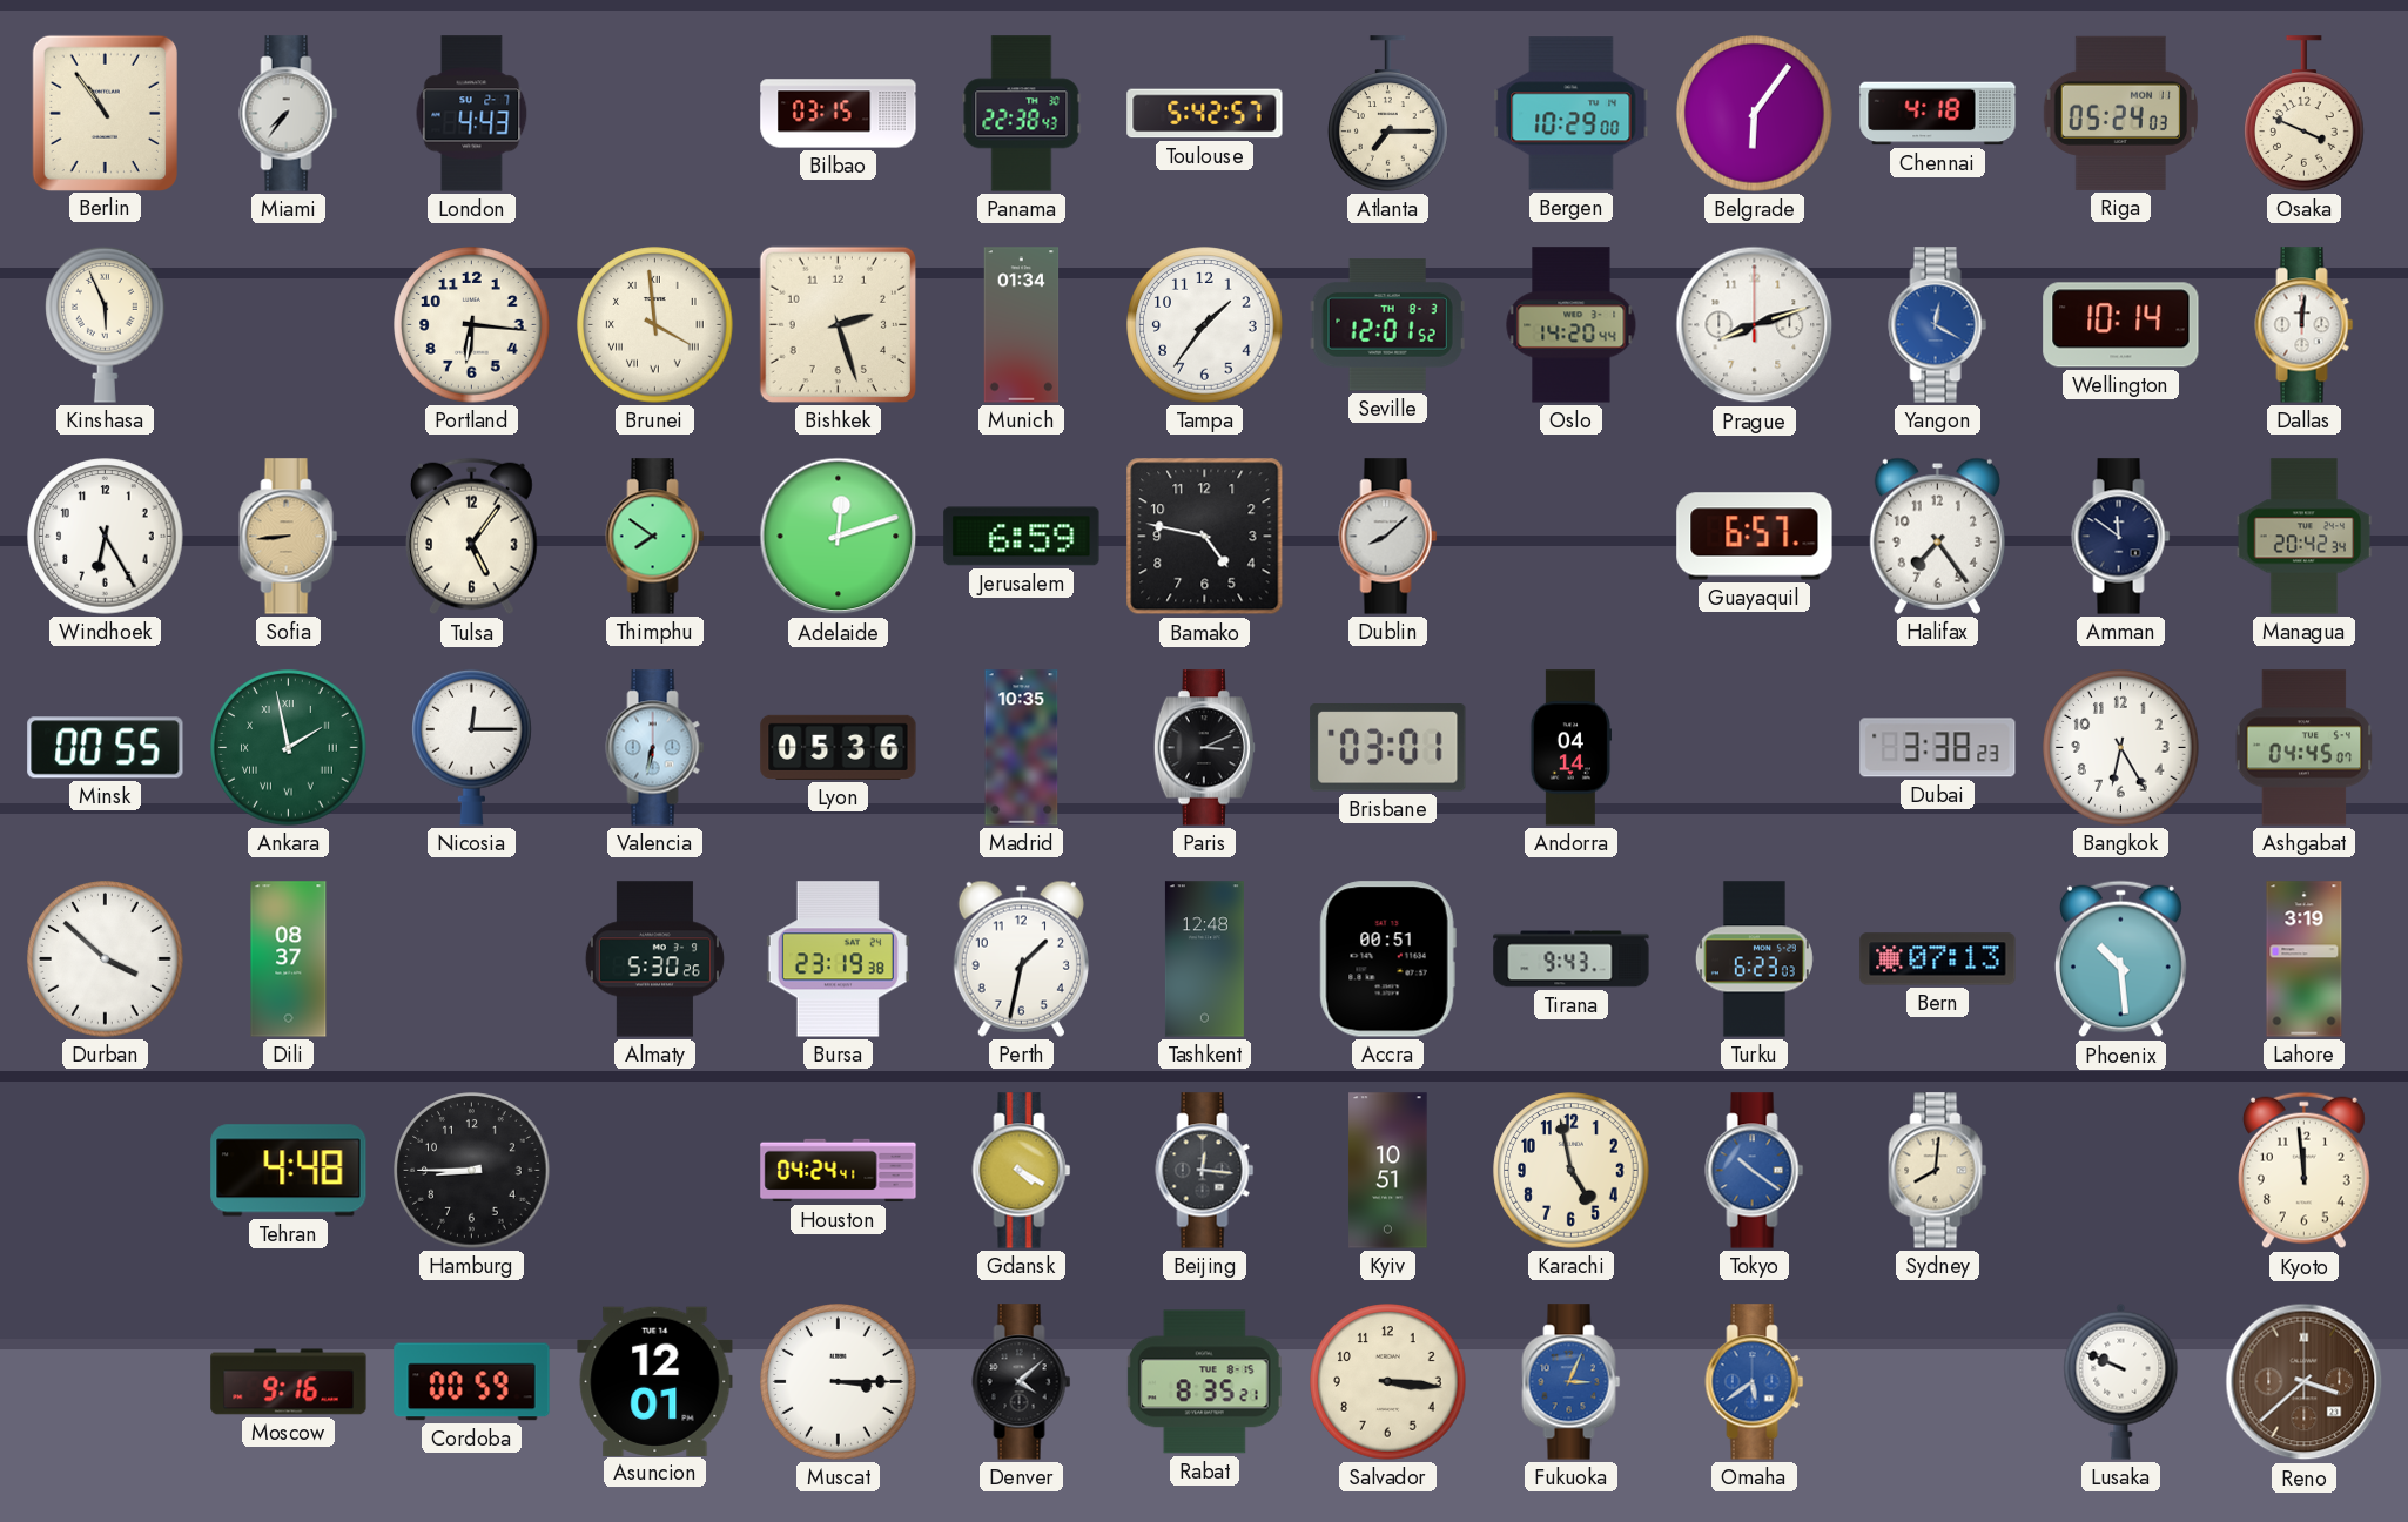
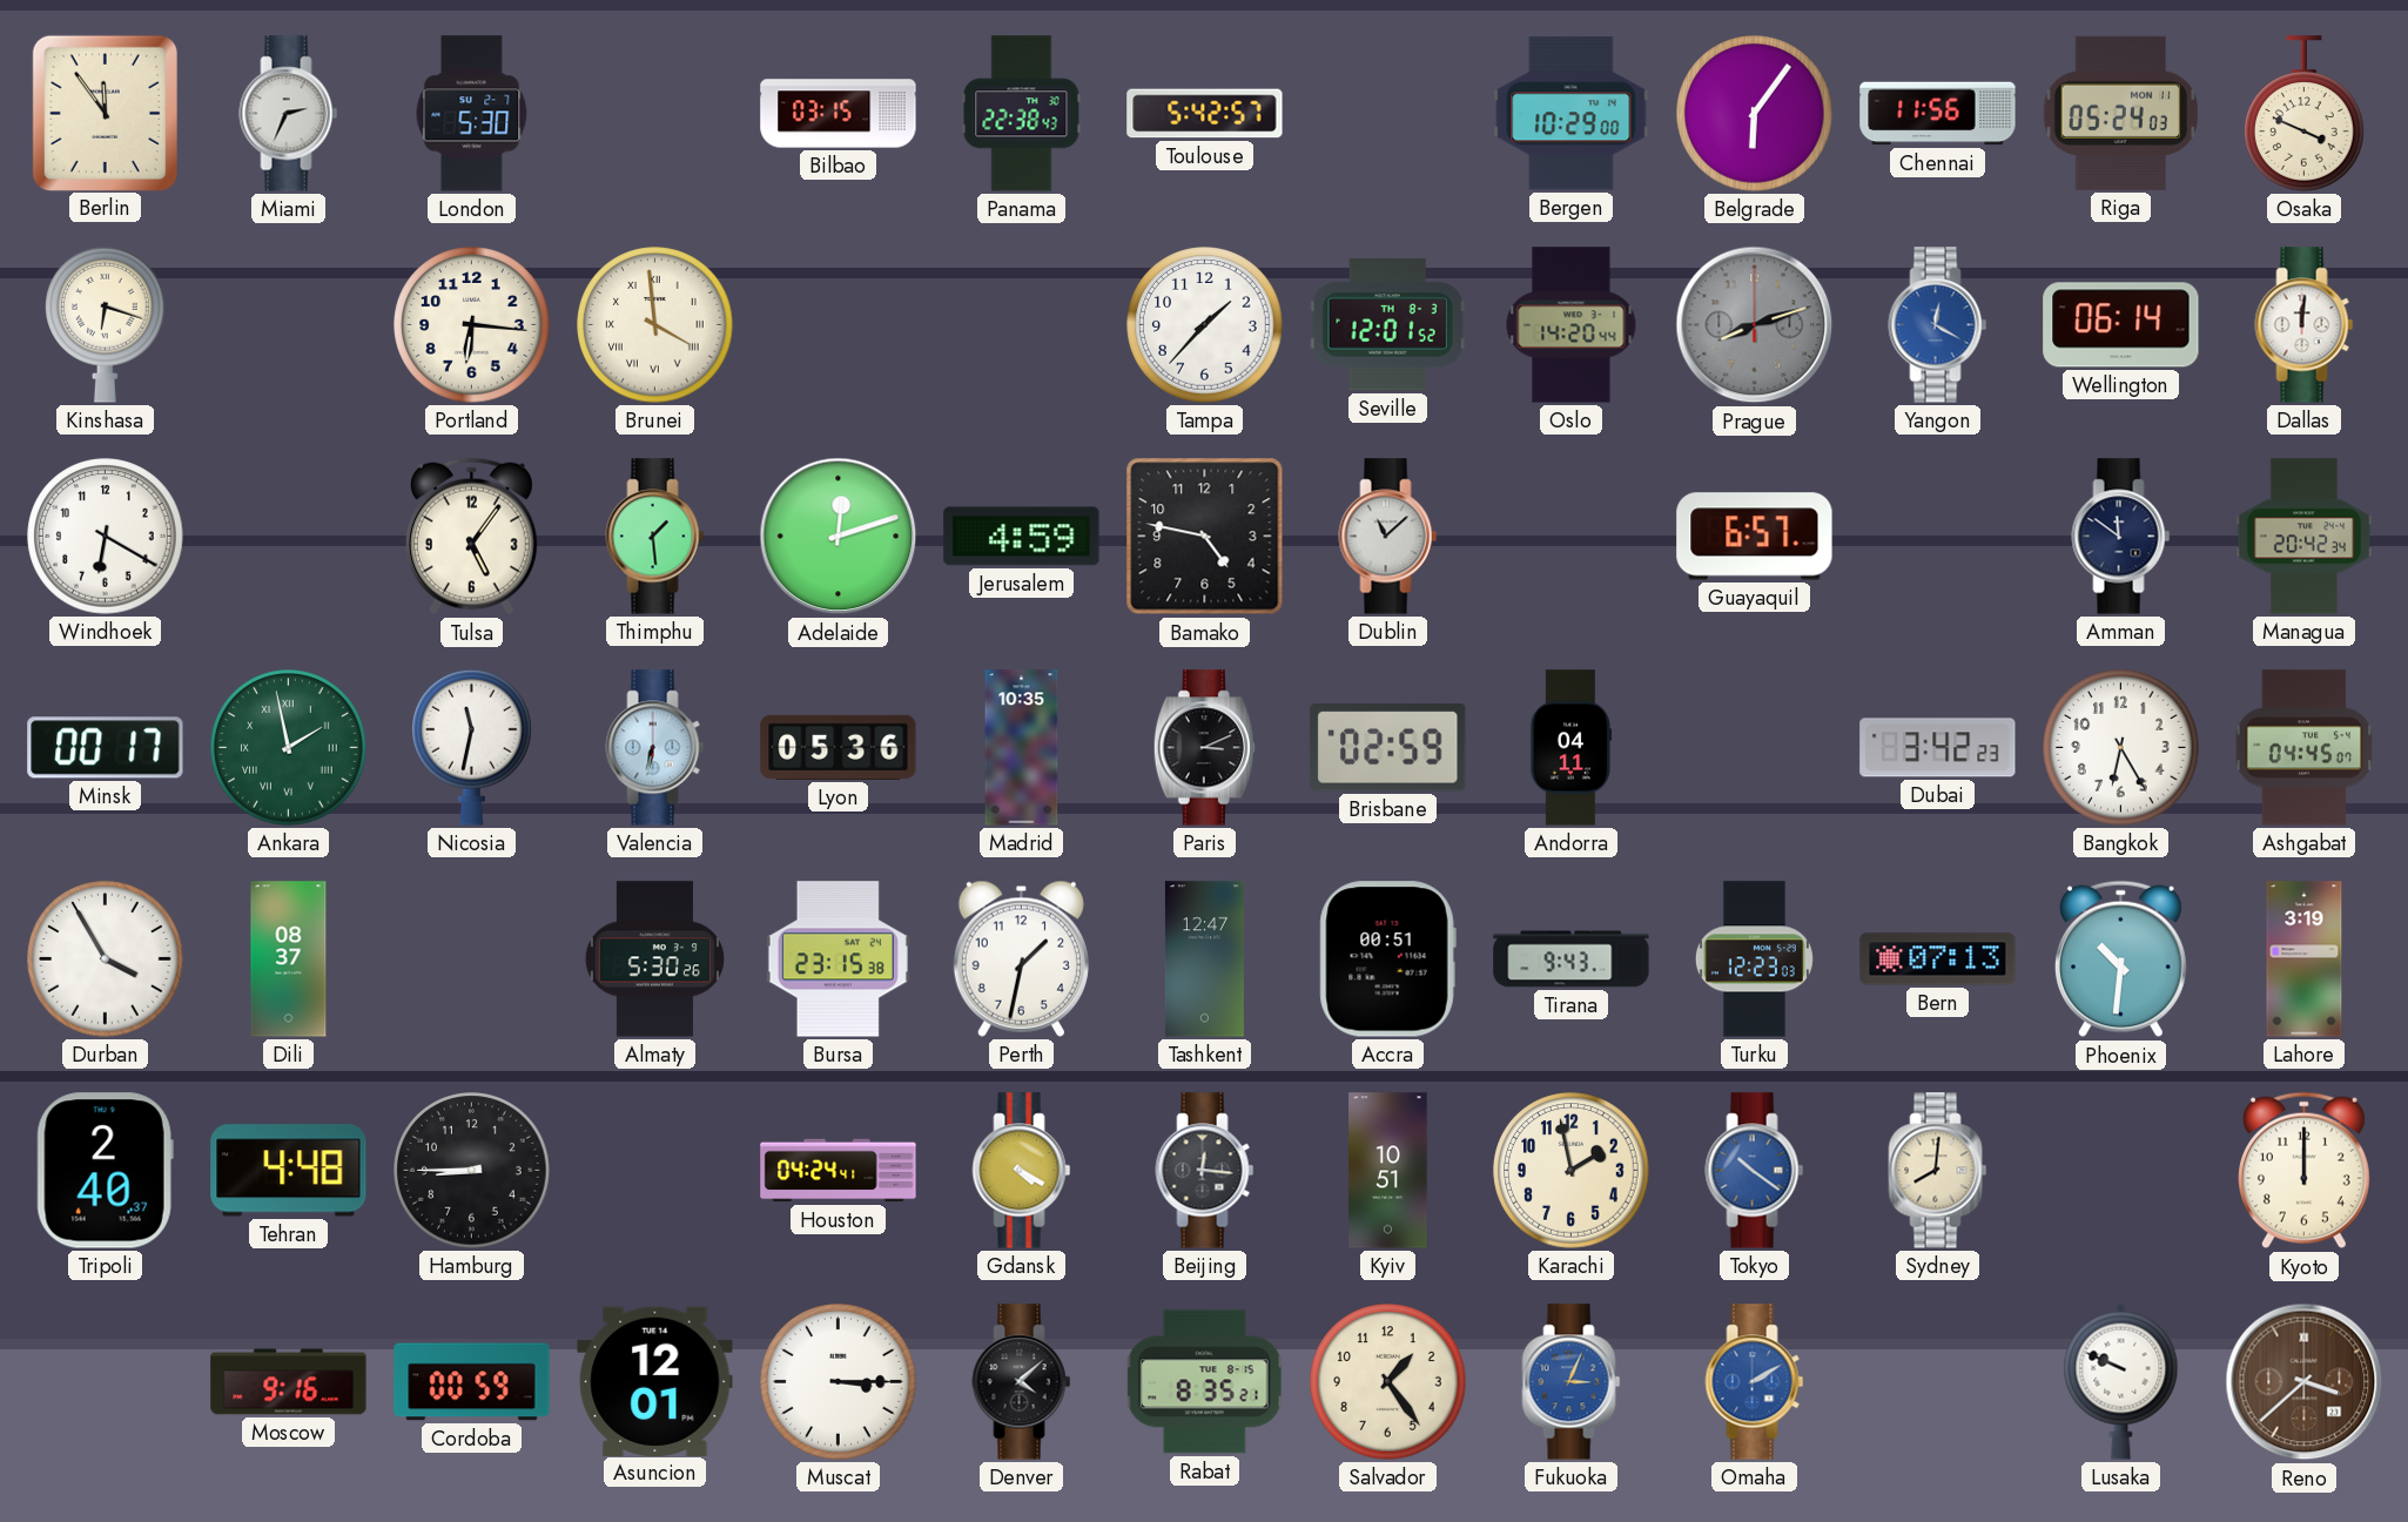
Berlin: 10:54 -> 11:54 (105, 113)
Miami: 7:36 -> 2:34 (289, 114)
London: 4:43 -> 5:30 (472, 114)
Atlanta: 7:15 -> none (1388, 114)
Chennai: 4:18 -> 11:56 (1938, 114)
Kinshasa: 5:56 -> 6:18 (106, 324)
Bishkek: 2:27 -> none (838, 324)
Munich: 01:34 -> none (1022, 325)
Tampa: 1:36 -> 1:37 (1205, 325)
Prague dial: white -> grey (1755, 325)
Wellington: 10:14 -> 06:14 (2121, 325)
Windhoek: 6:25 -> 6:20 (106, 537)
Sofia: 8:44 -> none (289, 537)
Thimphu: 7:51 -> 1:29 (655, 537)
Jerusalem: 6:59 -> 4:59 (1022, 537)
Dublin: 8:08 -> 11:08 (1388, 537)
Halifax: 7:24 -> none (1937, 536)
Minsk: 00:55 -> 00:17 (106, 748)
Nicosia: 12:15 -> 11:32 (472, 747)
Brisbane: 03:01 -> 02:59 (1388, 748)
Andorra: 04:14 -> 04:11 (1570, 748)
Dubai: 3:38 -> 3:42 (1938, 748)
Durban: 3:52 -> 3:55 (106, 959)
Bursa: 23:19 -> 23:15 (838, 959)
Tashkent: 12:48 -> 12:47 (1204, 959)
Turku: 6:23 -> 12:23 (1754, 959)
Phoenix: 10:29 -> 10:31 (2120, 959)
Tripoli: none -> 2:40 (105, 1171)
Karachi: 4:58 -> 1:58 (1572, 1171)
Kyoto: 11:59 -> 12:00 (2303, 1171)
Salvador: 3:16 -> 1:24 (1388, 1382)
Omaha: 5:39 -> 2:10 (1755, 1382)
